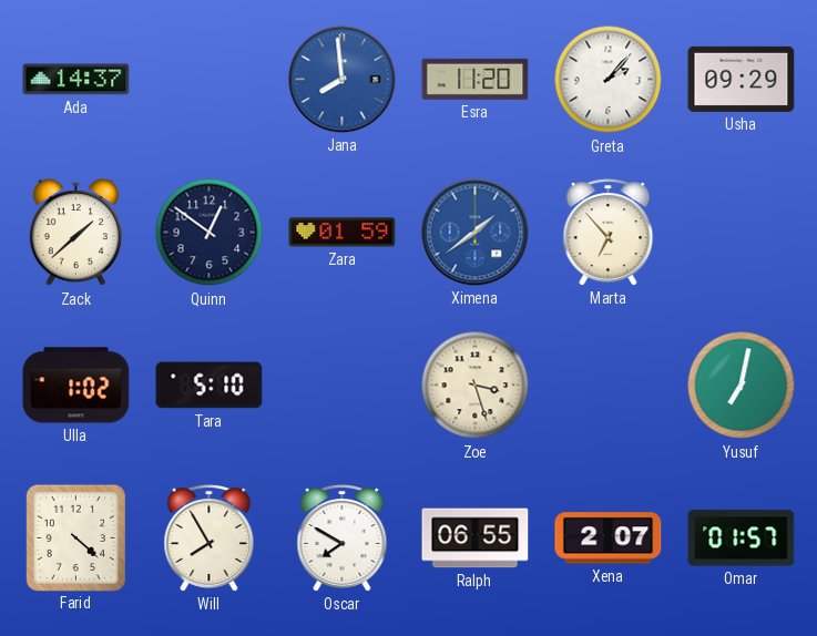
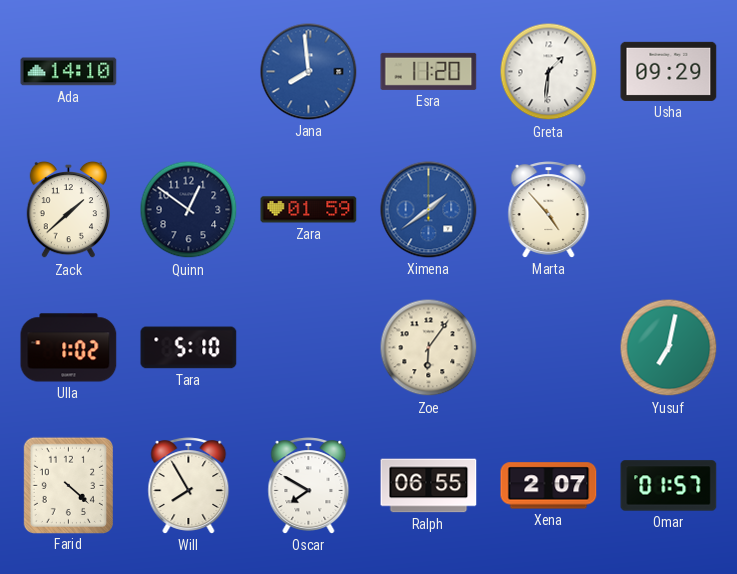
Ada: 14:37 -> 14:10 (69, 72)
Greta: 2:07 -> 1:31 (549, 72)
Marta: 6:53 -> 4:53 (549, 210)
Zoe: 3:27 -> 6:06 (429, 348)
